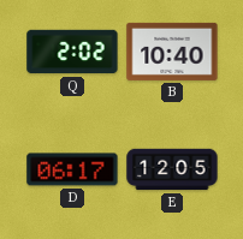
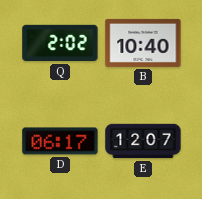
E: 12:05 -> 12:07 (143, 141)
